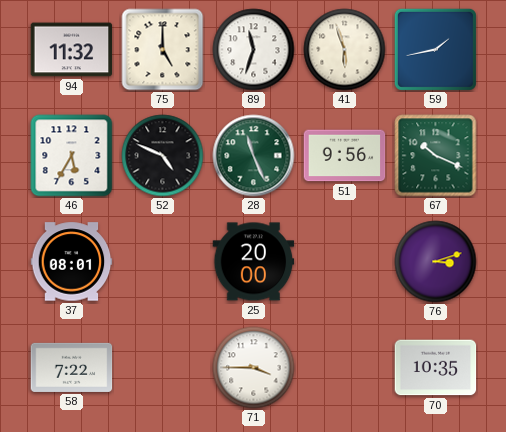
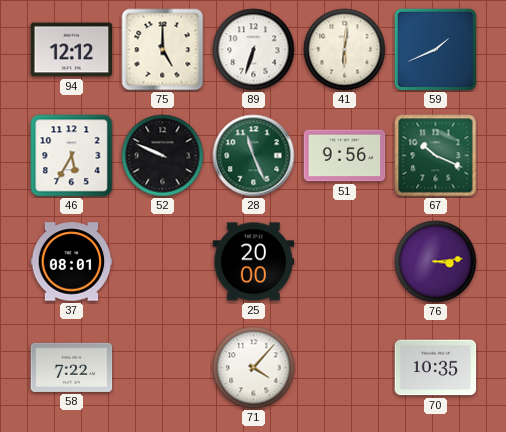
94: 11:32 -> 12:12 (72, 50)
89: 11:33 -> 6:33 (254, 50)
41: 5:57 -> 6:01 (345, 50)
59: 1:43 -> 1:41 (435, 49)
52: 4:49 -> 9:49 (163, 156)
76: 3:12 -> 3:14 (436, 262)
71: 3:45 -> 4:07 (254, 368)
